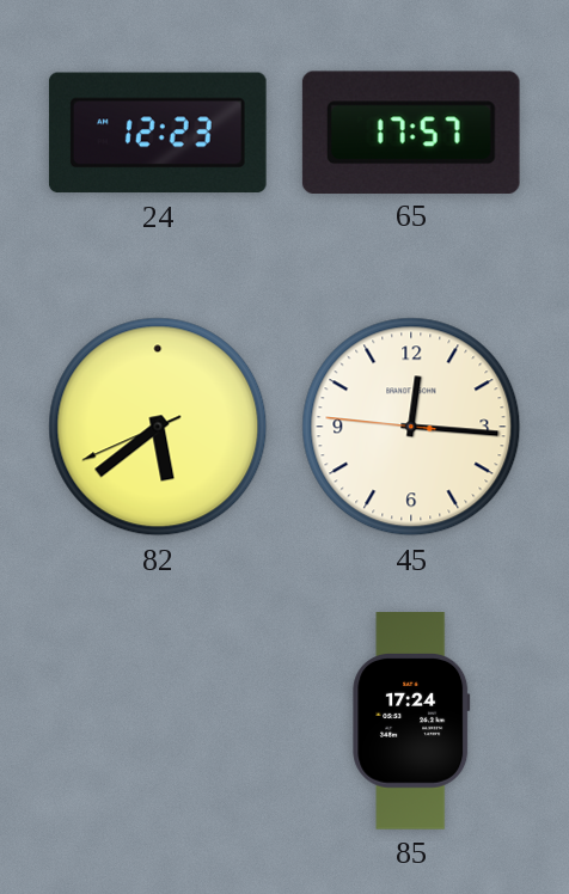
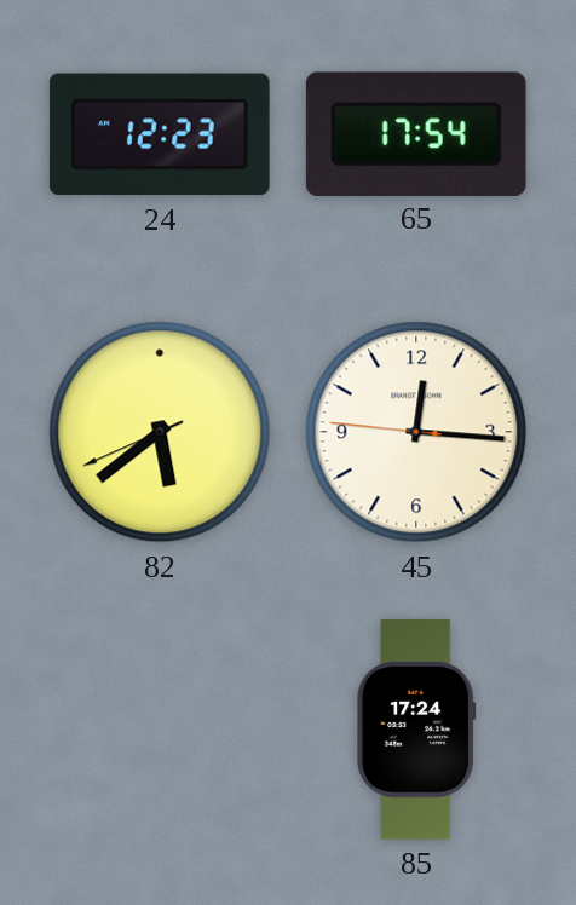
65: 17:57 -> 17:54 (416, 133)
